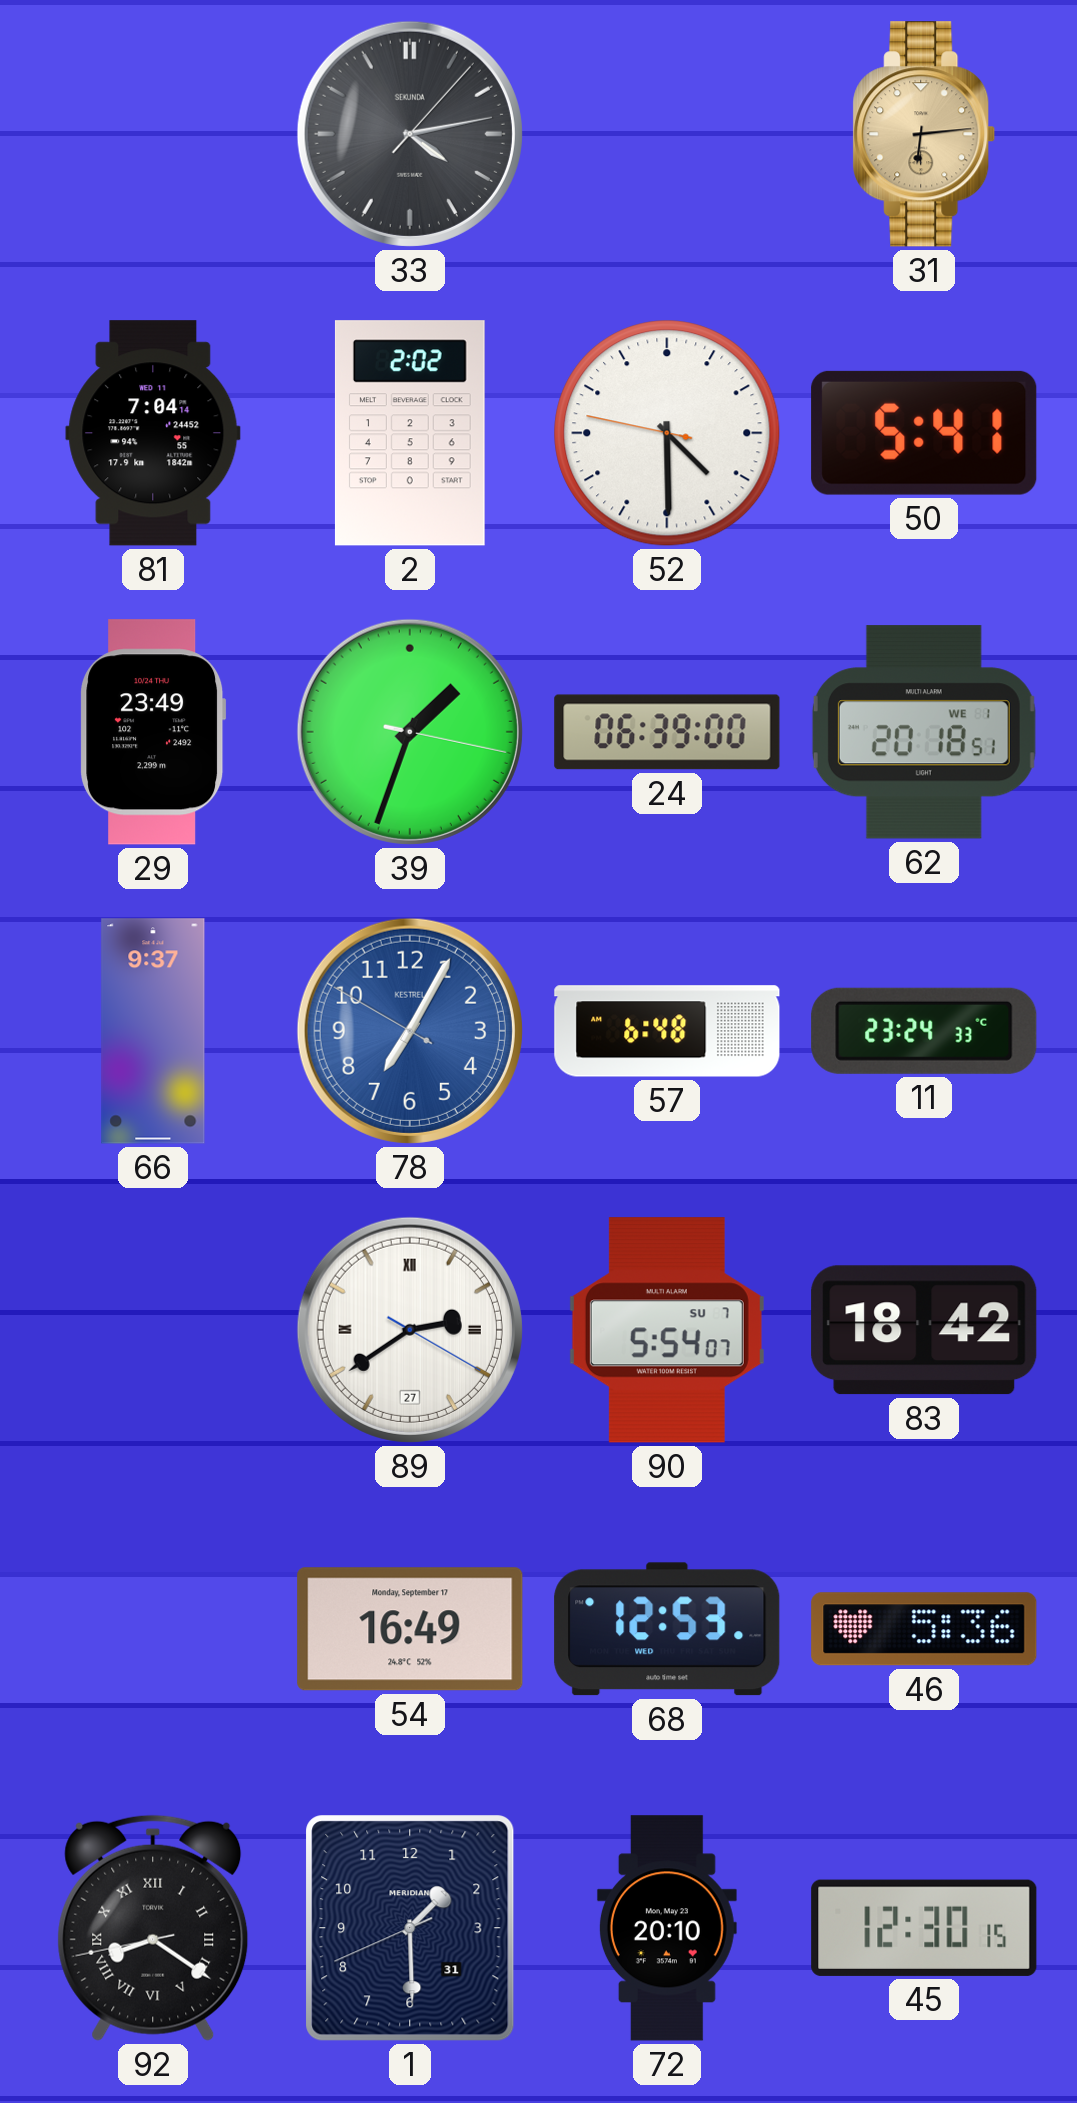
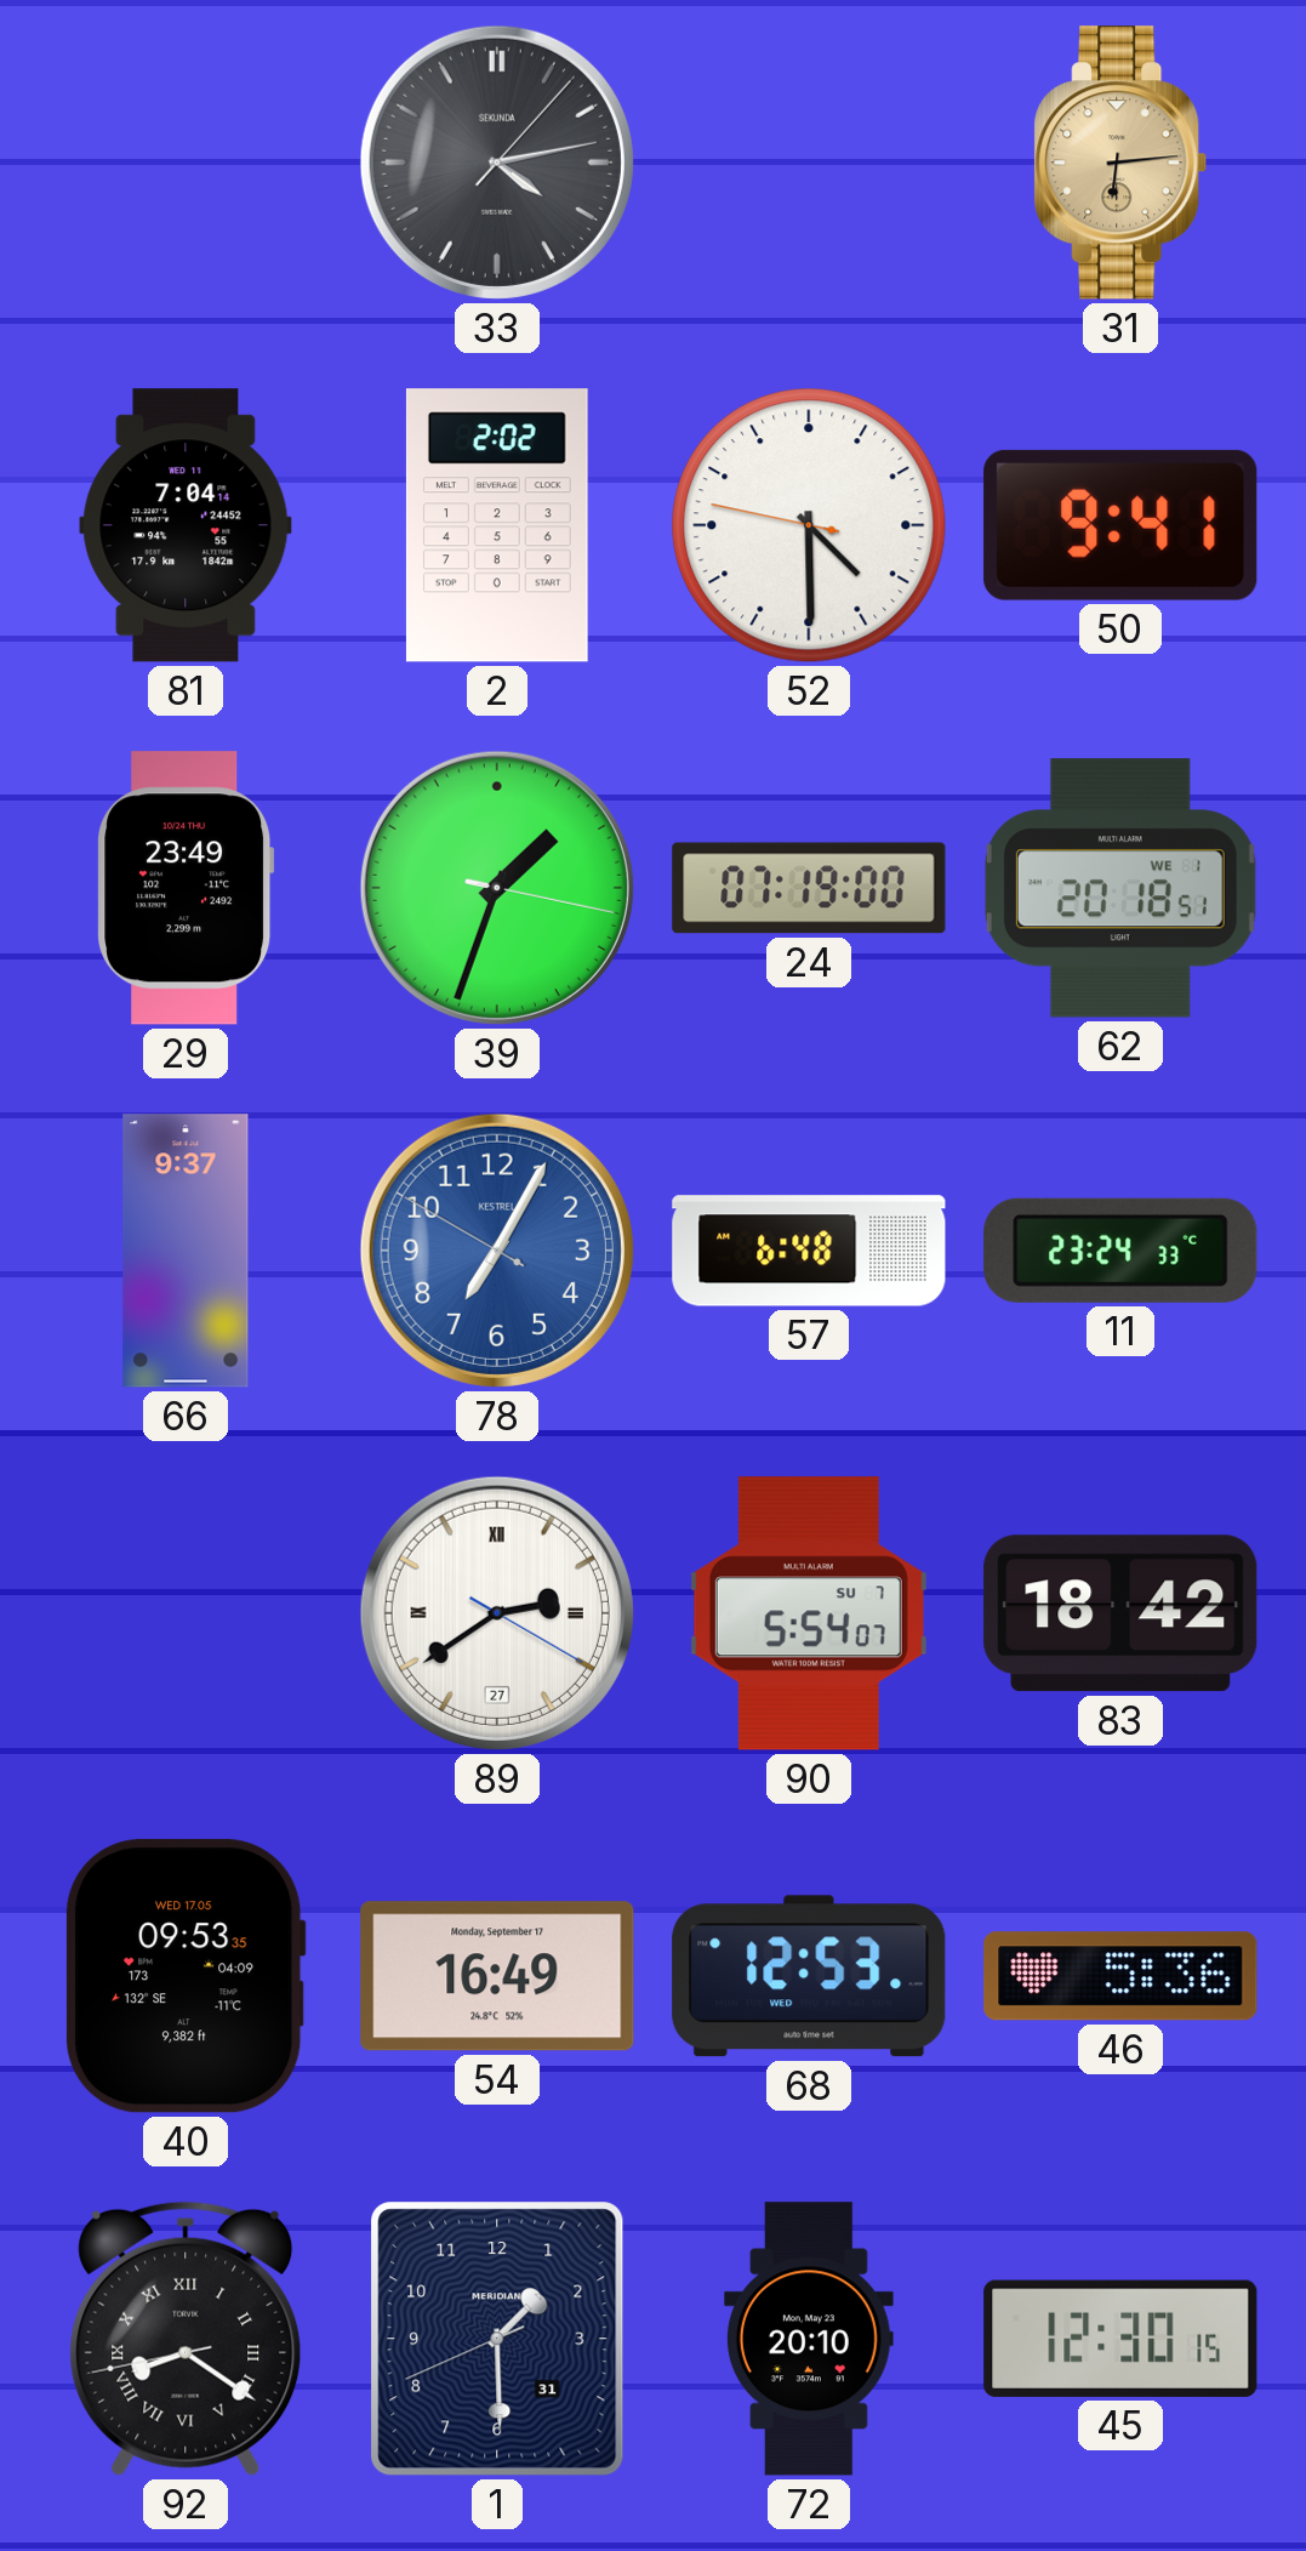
50: 5:41 -> 9:41 (1120, 525)
24: 06:39 -> 07:19 (809, 888)
40: none -> 09:53 (186, 1976)
